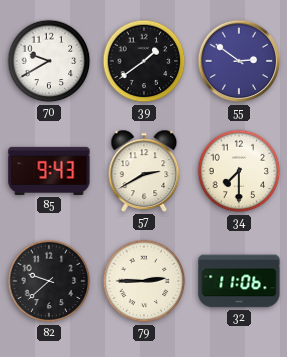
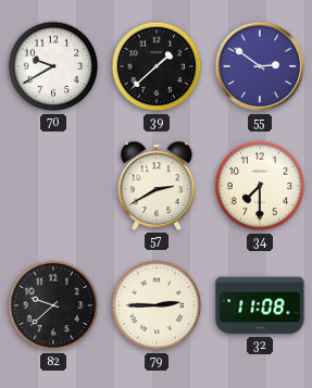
39: 1:39 -> 1:38 (157, 66)
85: 9:43 -> none (49, 171)
32: 11:06 -> 11:08 (260, 305)
